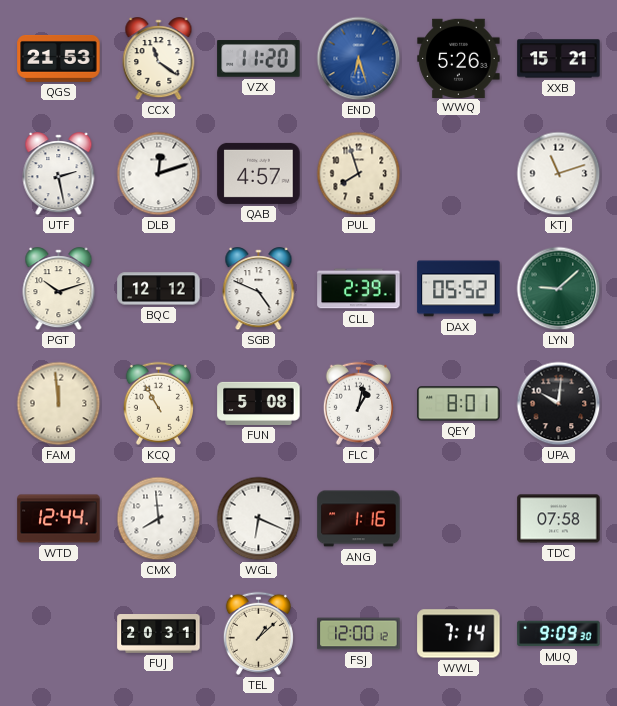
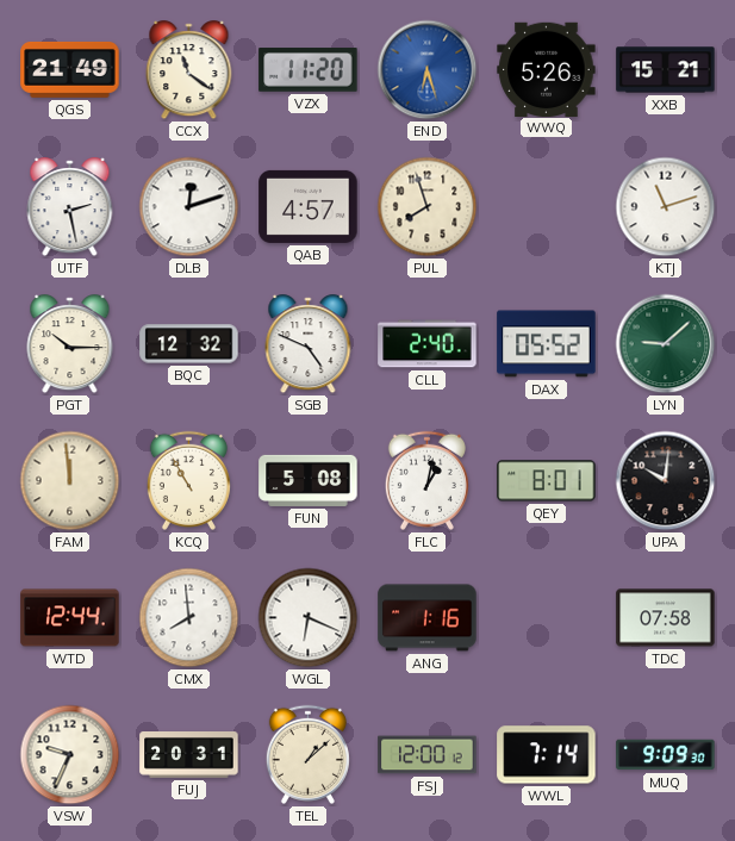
QGS: 21:53 -> 21:49 (70, 69)
PGT: 10:12 -> 10:15 (70, 344)
BQC: 12:12 -> 12:32 (189, 344)
CLL: 2:39 -> 2:40 (428, 344)
VSW: none -> 9:34 (70, 755)
